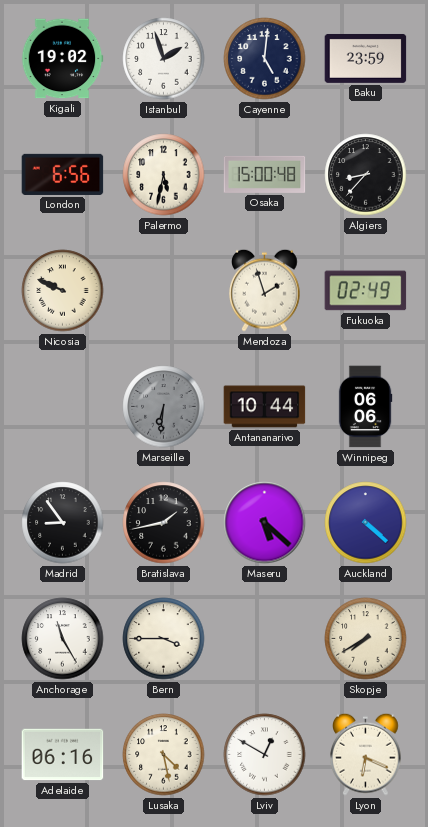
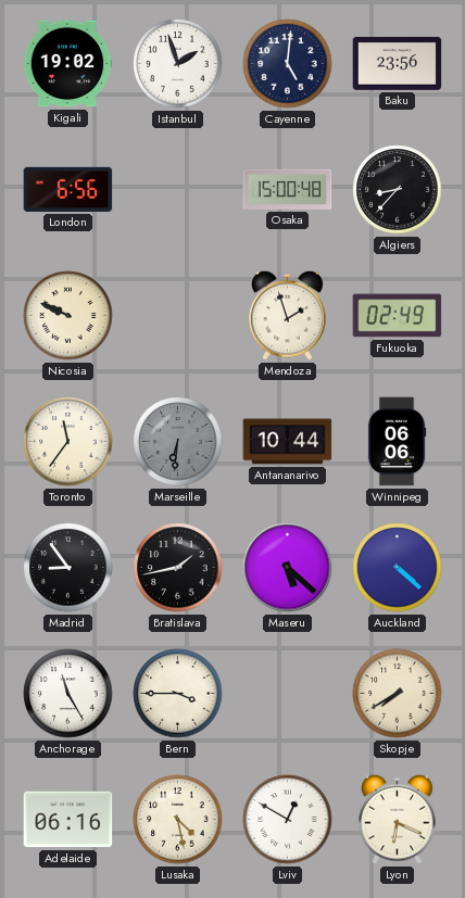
Baku: 23:59 -> 23:56 (398, 63)
Palermo: 5:32 -> none (164, 175)
Toronto: none -> 11:36 (68, 442)
